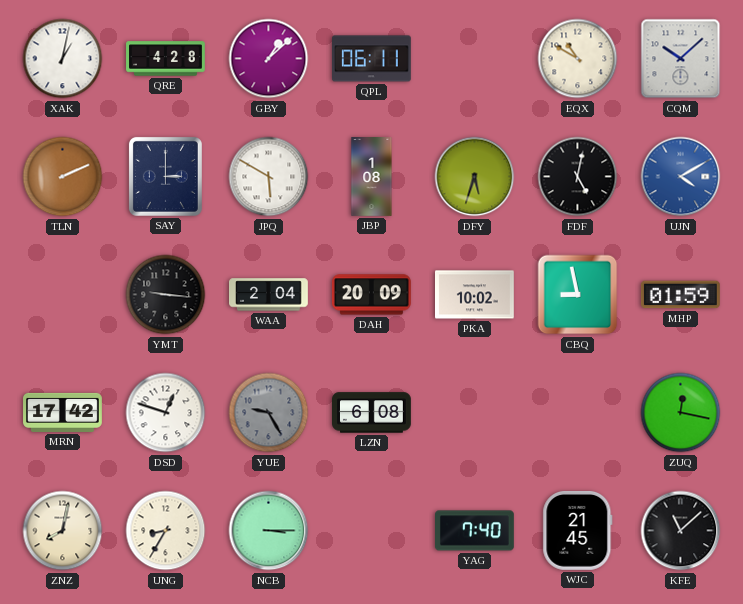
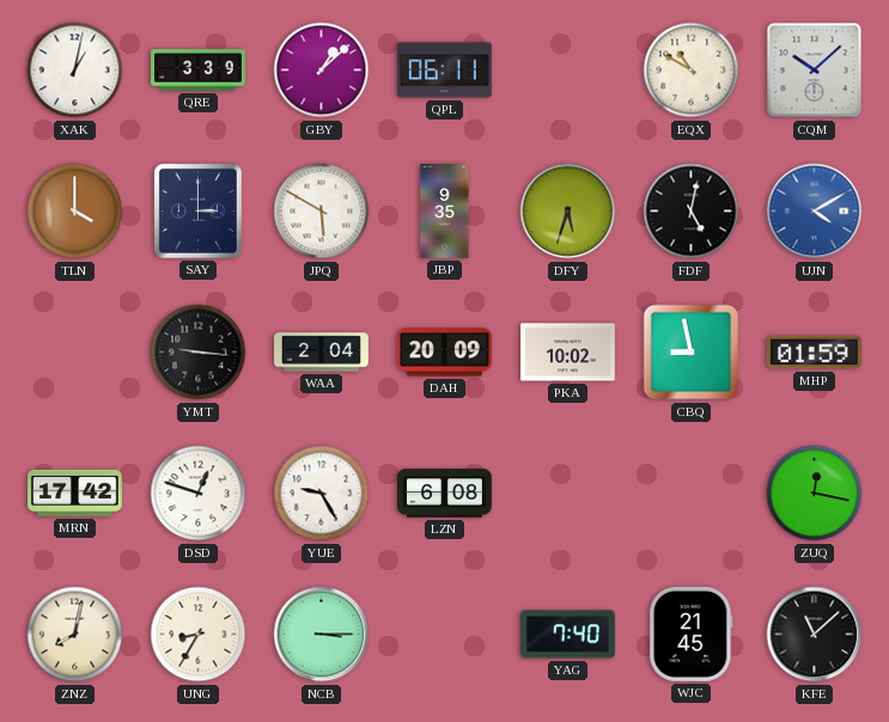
QRE: 4:28 -> 3:39 (199, 71)
TLN: 2:11 -> 4:00 (75, 212)
JBP: 1:08 -> 9:35 (445, 212)
YUE dial: grey -> white (322, 494)
